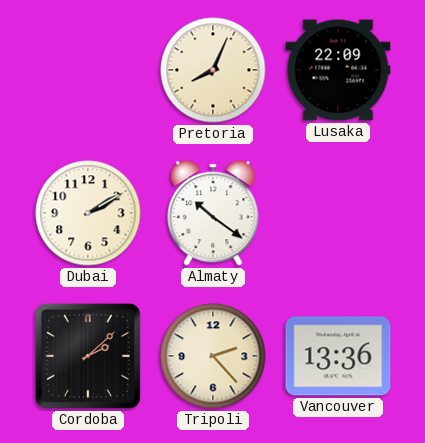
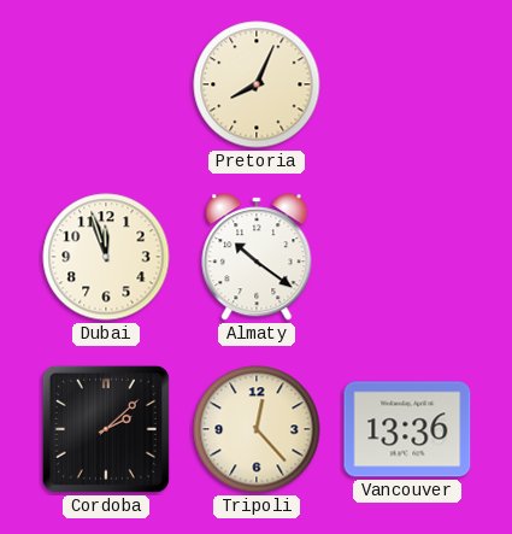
Lusaka: 22:09 -> none (338, 70)
Dubai: 2:10 -> 11:57 (106, 257)
Tripoli: 2:23 -> 12:23 (257, 429)
